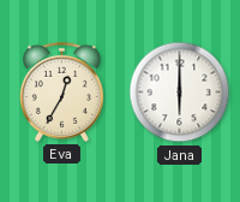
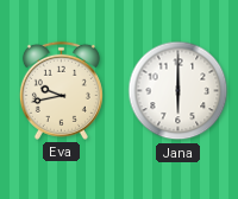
Eva: 12:35 -> 9:43 (61, 90)
